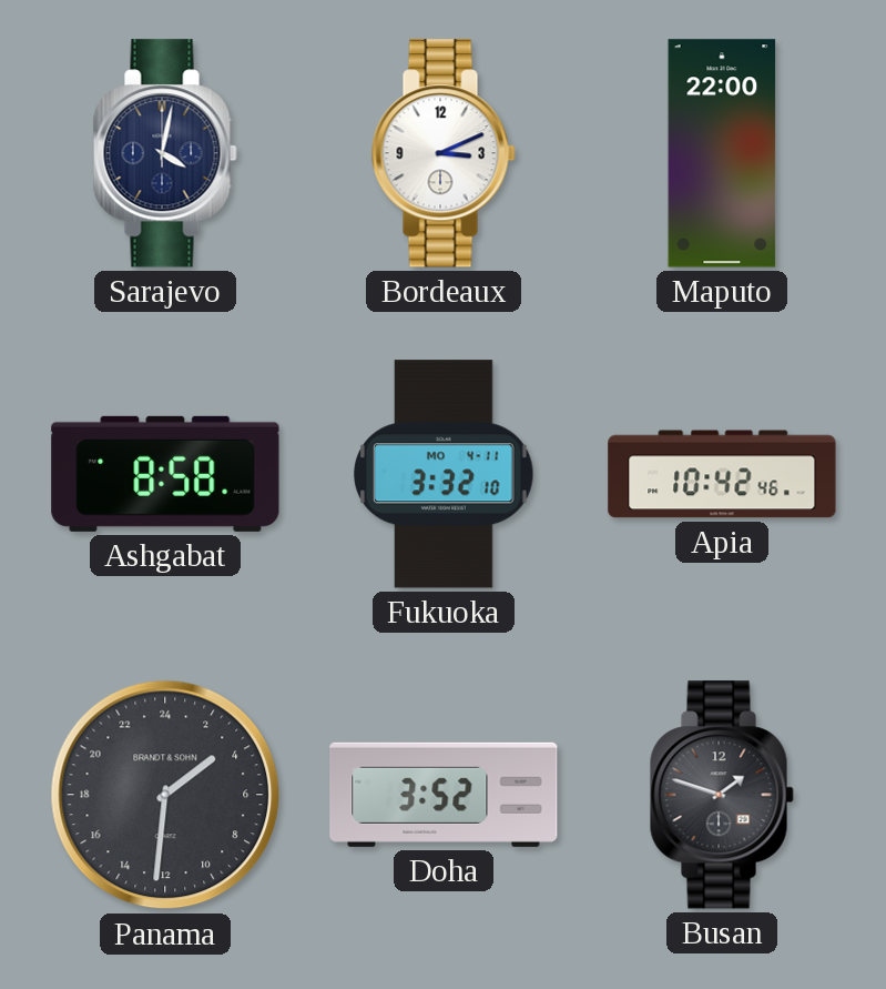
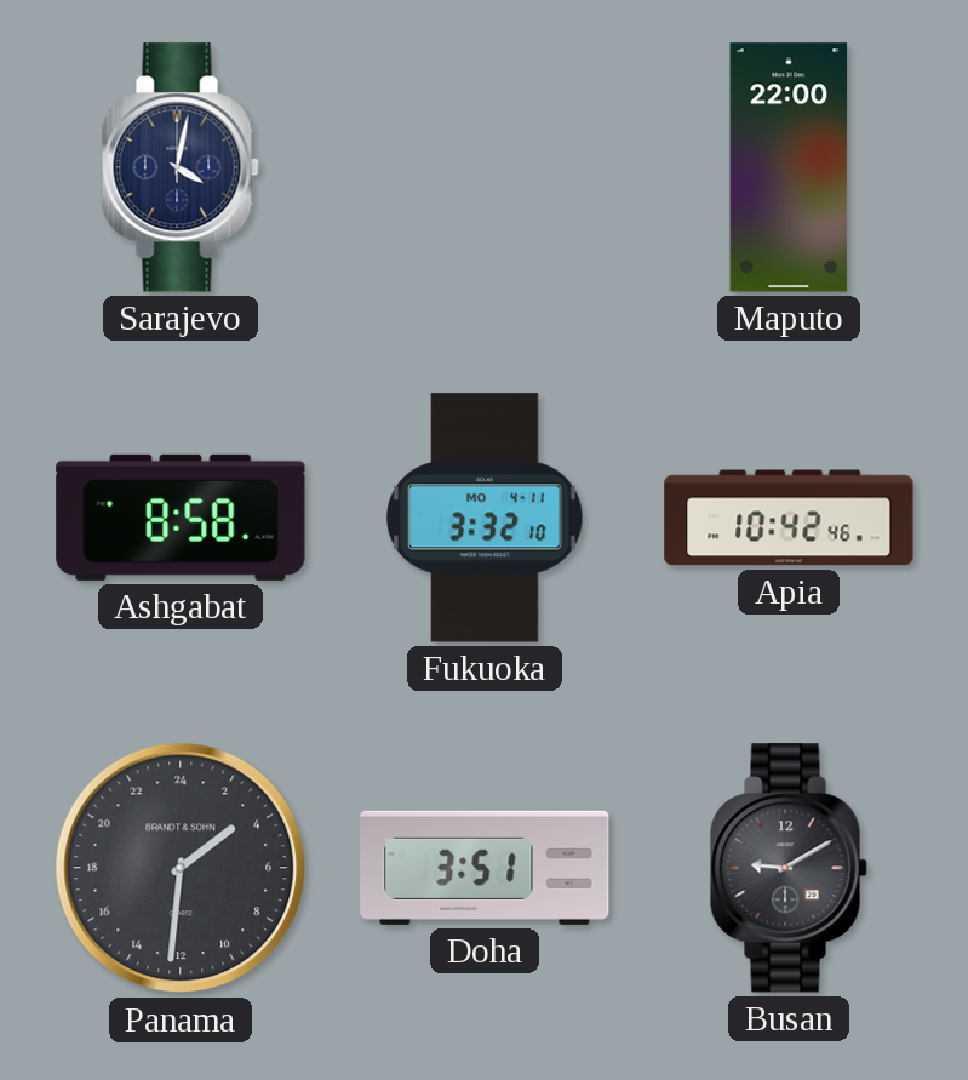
Bordeaux: 3:11 -> none (444, 153)
Doha: 3:52 -> 3:51 (485, 868)
Busan: 1:48 -> 9:10 (789, 868)
